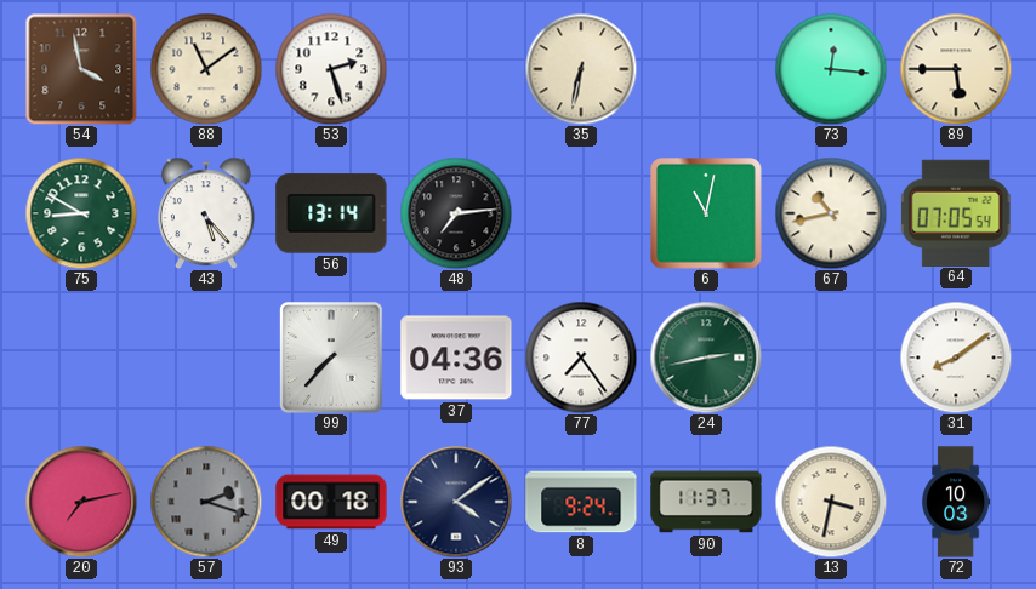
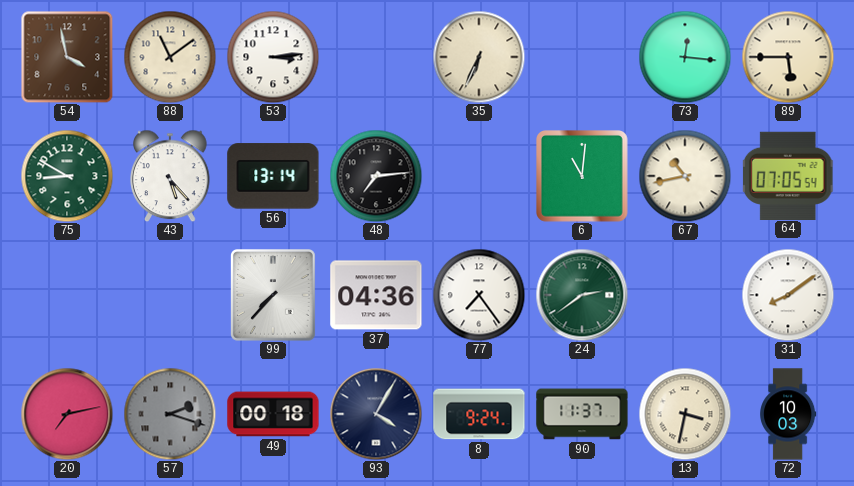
53: 2:27 -> 3:14 (273, 57)
35: 6:32 -> 6:34 (479, 57)
6: 11:02 -> 11:01 (583, 177)
24: 2:43 -> 2:39 (582, 295)
93: 4:09 -> 4:05 (376, 414)
